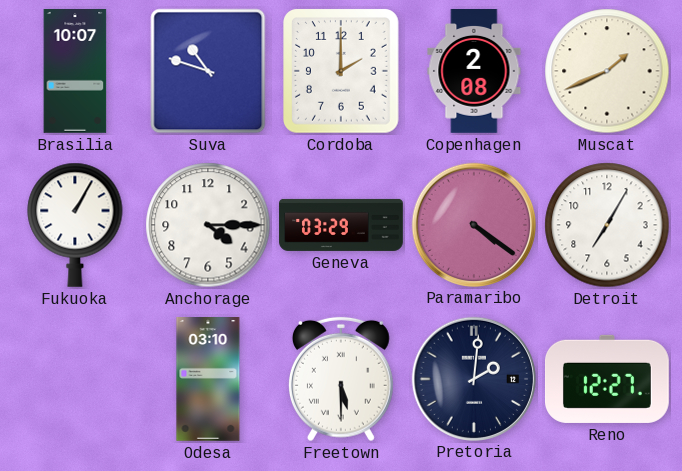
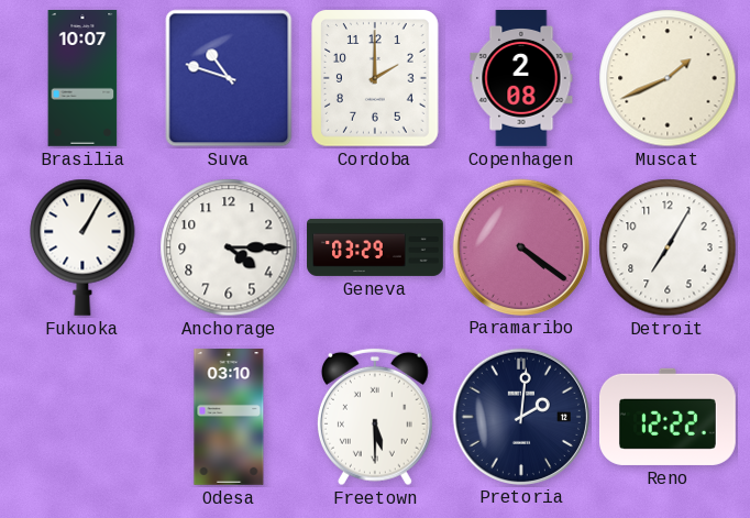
Reno: 12:27 -> 12:22 (669, 417)
